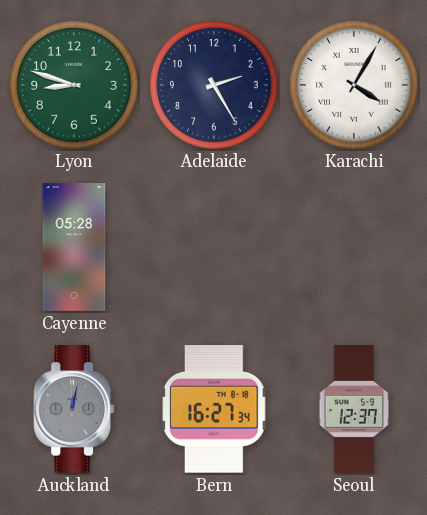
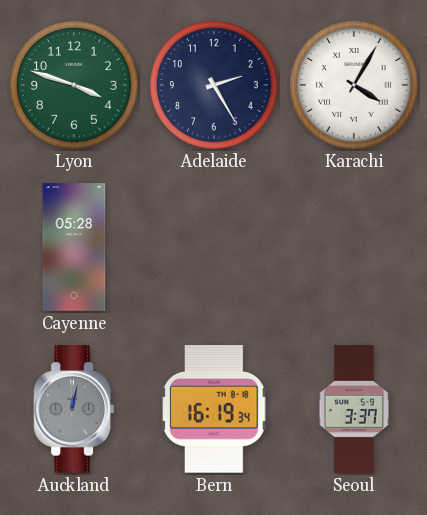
Lyon: 8:48 -> 3:48 (74, 85)
Bern: 16:27 -> 16:19 (214, 410)
Seoul: 12:37 -> 3:37 (353, 409)
